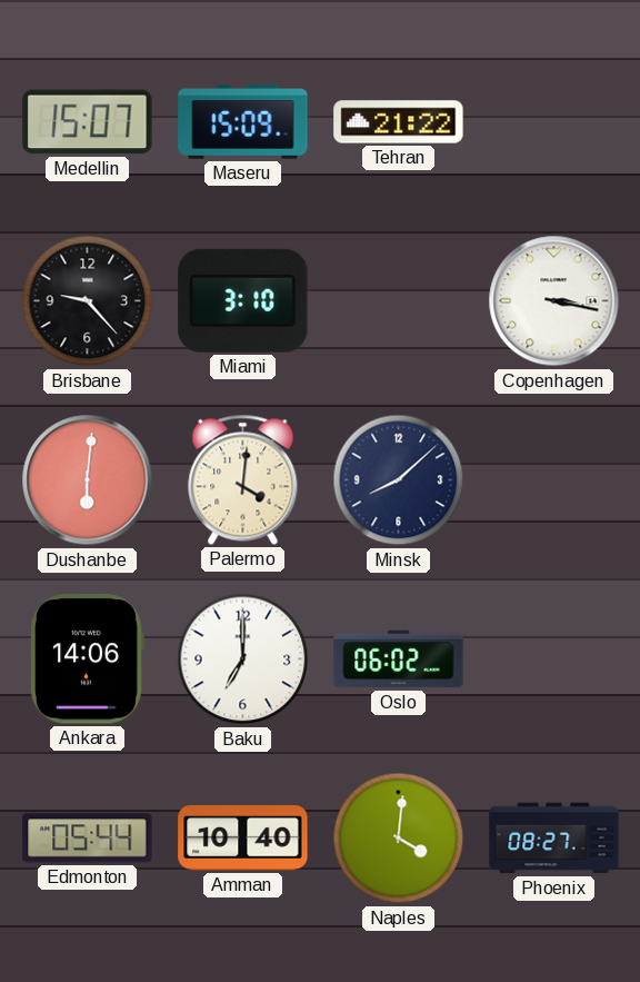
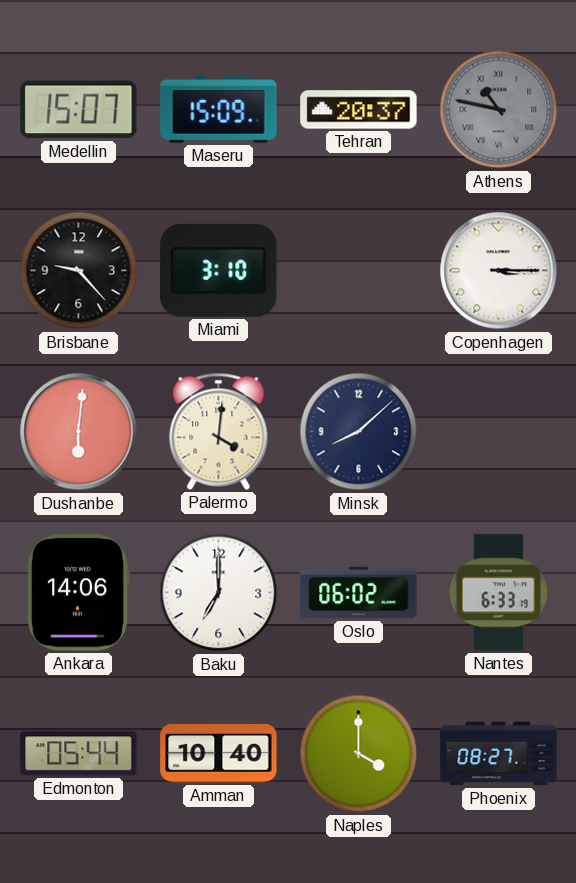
Tehran: 21:22 -> 20:37 (359, 110)
Athens: none -> 10:47 (499, 110)
Copenhagen: 3:17 -> 3:15 (499, 271)
Nantes: none -> 6:33 (499, 593)
Naples: 4:01 -> 4:00 (359, 754)
